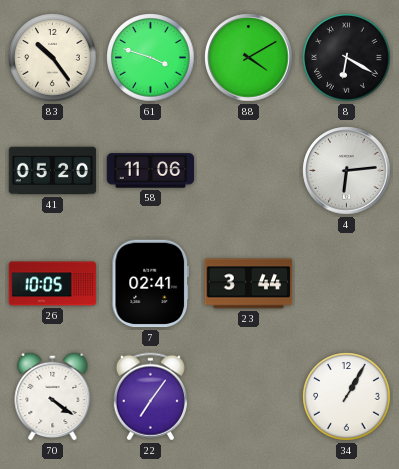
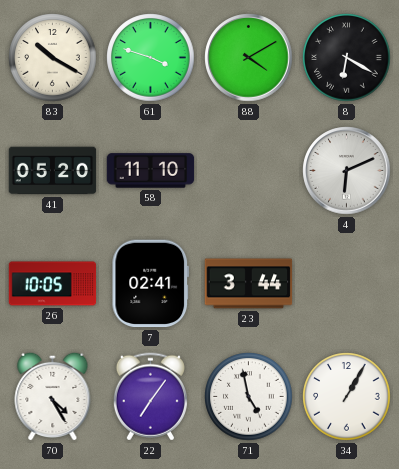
83: 10:24 -> 10:20 (53, 58)
58: 11:06 -> 11:10 (151, 171)
4: 6:14 -> 6:11 (347, 171)
70: 4:21 -> 4:25 (53, 396)
71: none -> 4:58 (249, 397)
